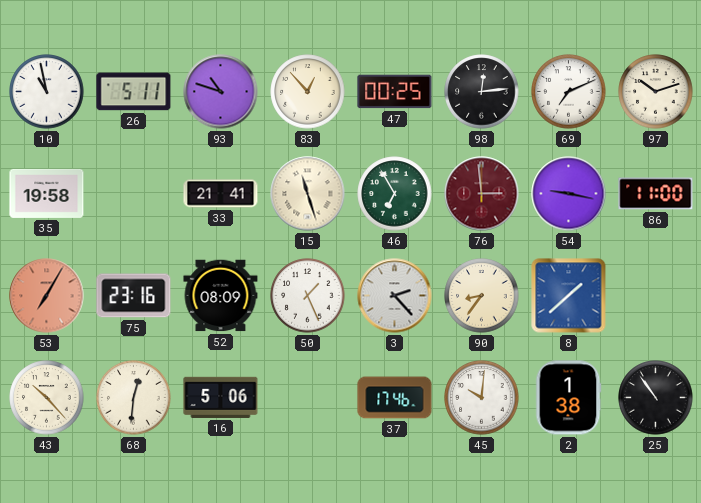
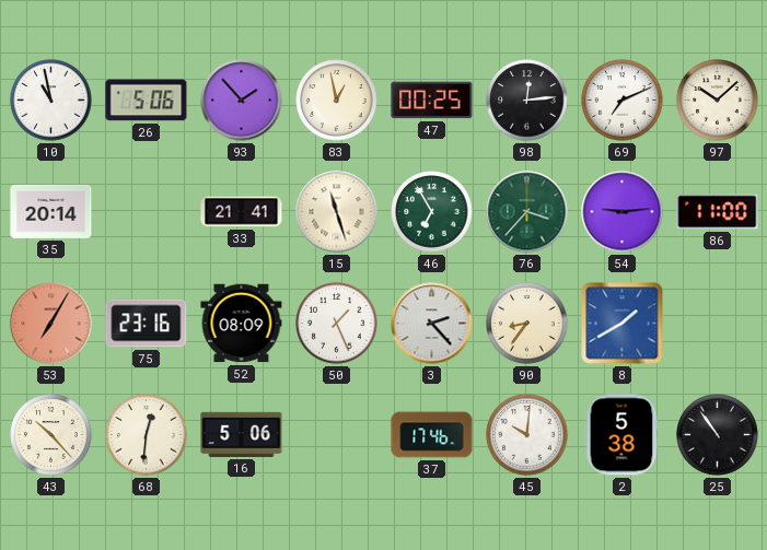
26: 5:11 -> 5:06 (147, 101)
93: 10:48 -> 1:53 (242, 101)
83: 12:53 -> 12:58 (337, 101)
97: 10:12 -> 10:08 (718, 101)
35: 19:58 -> 20:14 (51, 211)
76: 2:59 -> 3:37 (527, 212)
76 dial: burgundy -> green (527, 212)
54: 9:17 -> 9:14 (623, 212)
8: 1:38 -> 1:40 (623, 324)
2: 1:38 -> 5:38 (621, 435)
